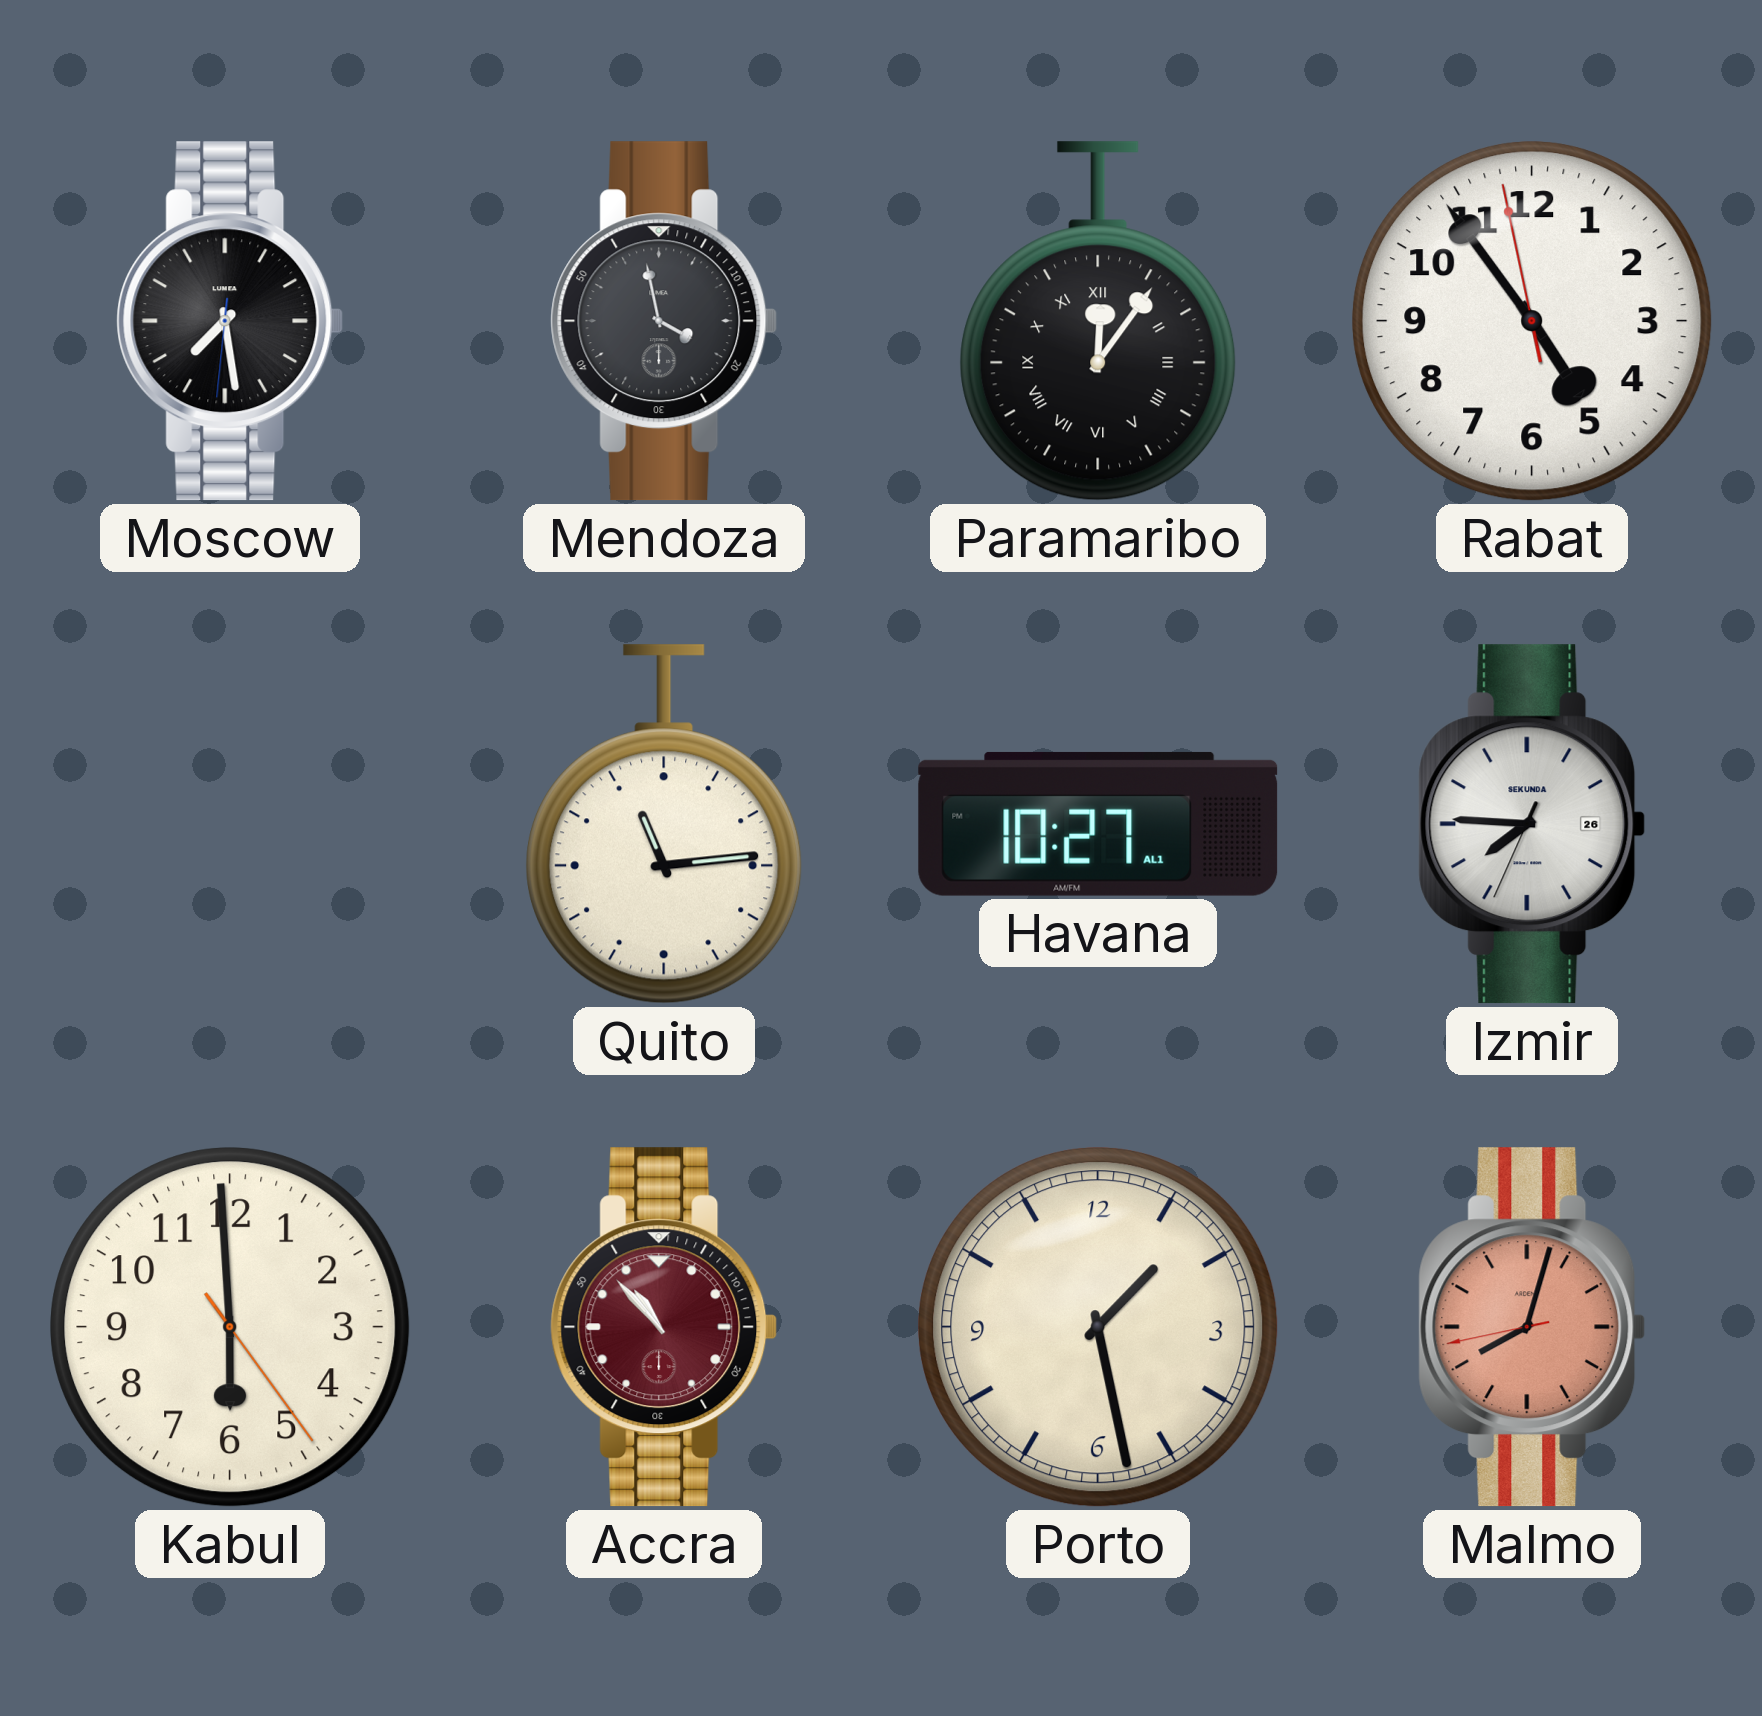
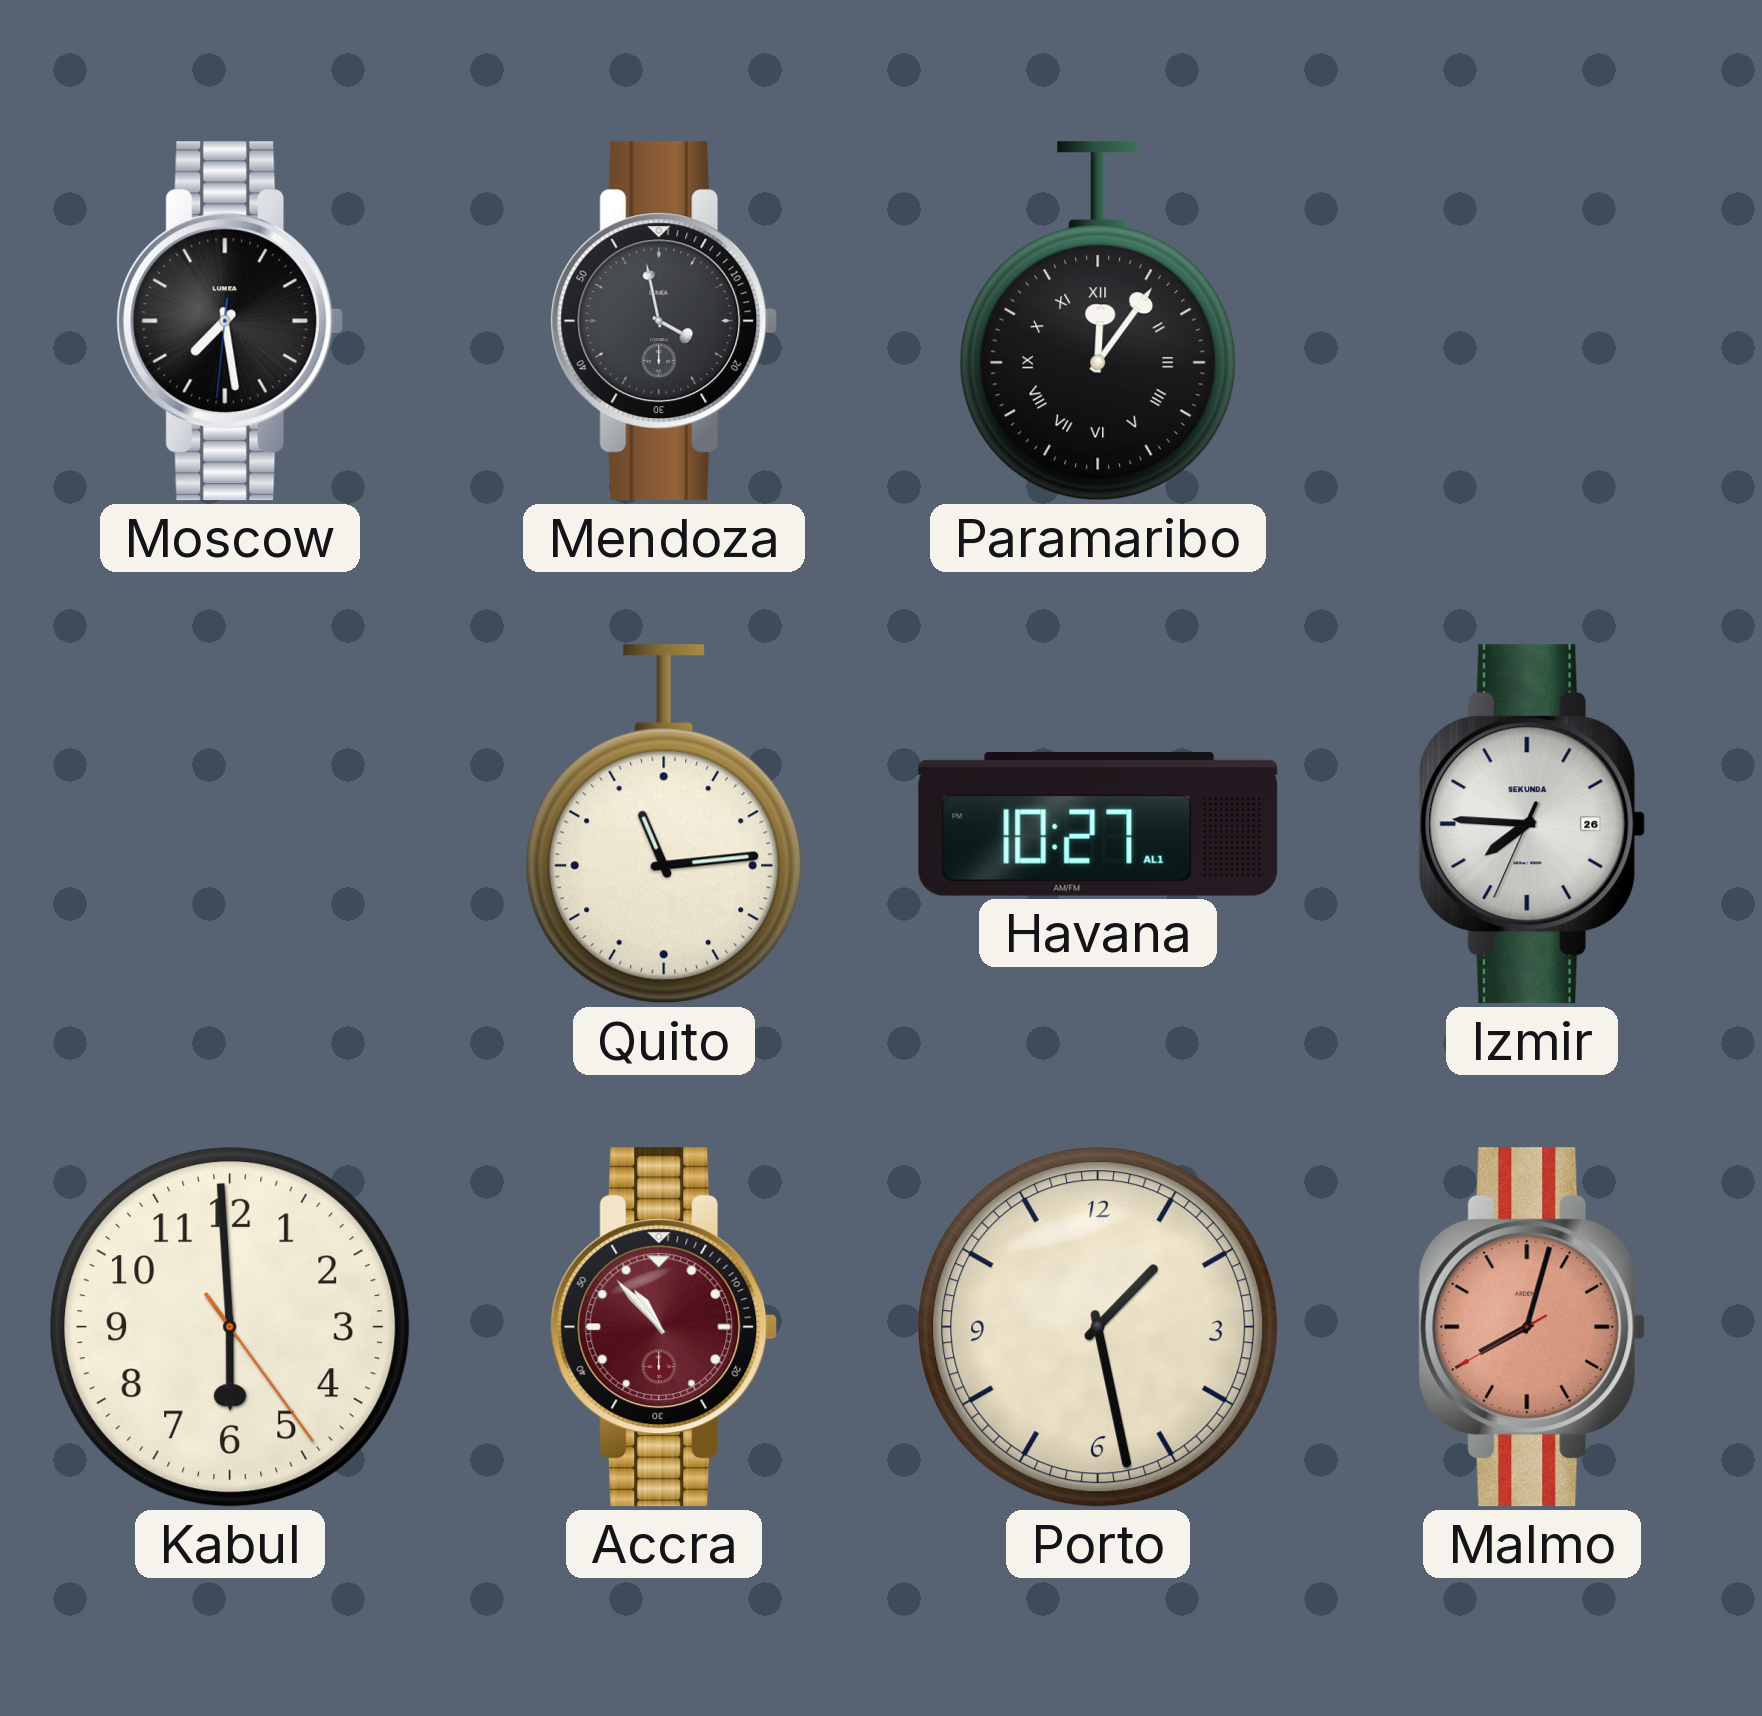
Rabat: 4:53 -> none (1532, 321)
Malmo: 8:02:43 -> 8:02:40 (1532, 1327)
